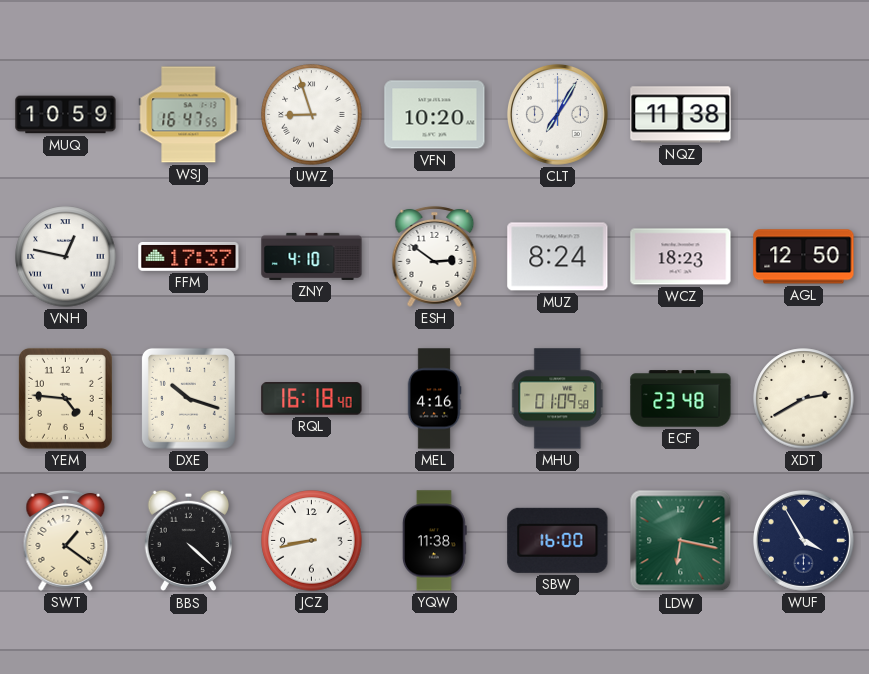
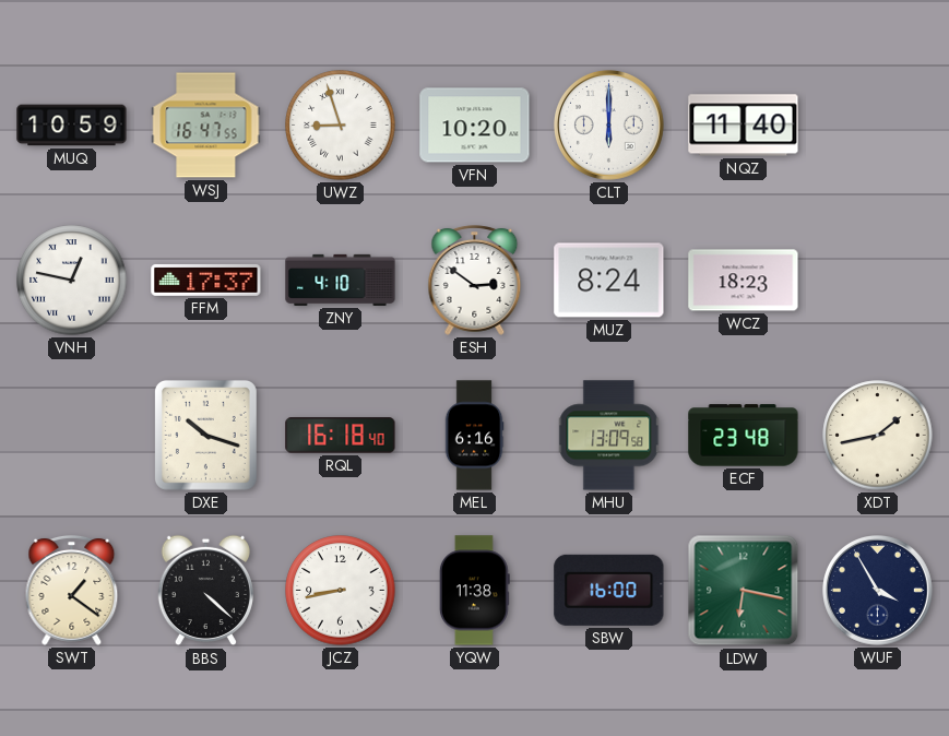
CLT: 7:05 -> 6:00 (609, 126)
NQZ: 11:38 -> 11:40 (744, 126)
AGL: 12:50 -> none (804, 257)
YEM: 4:46 -> none (65, 398)
MEL: 4:16 -> 6:16 (474, 436)
MHU: 01:09 -> 13:09 (609, 436)
XDT: 2:40 -> 1:43 (878, 436)
